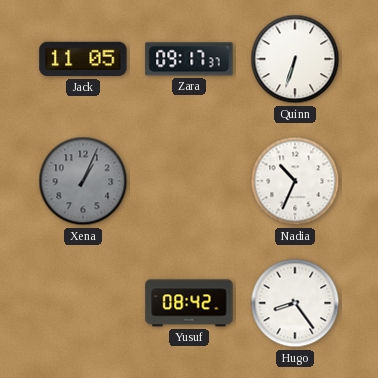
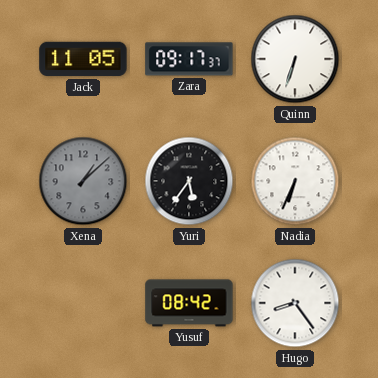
Xena: 1:04 -> 1:08 (83, 181)
Yuri: none -> 5:36 (189, 181)
Nadia: 10:34 -> 6:34 (295, 181)
